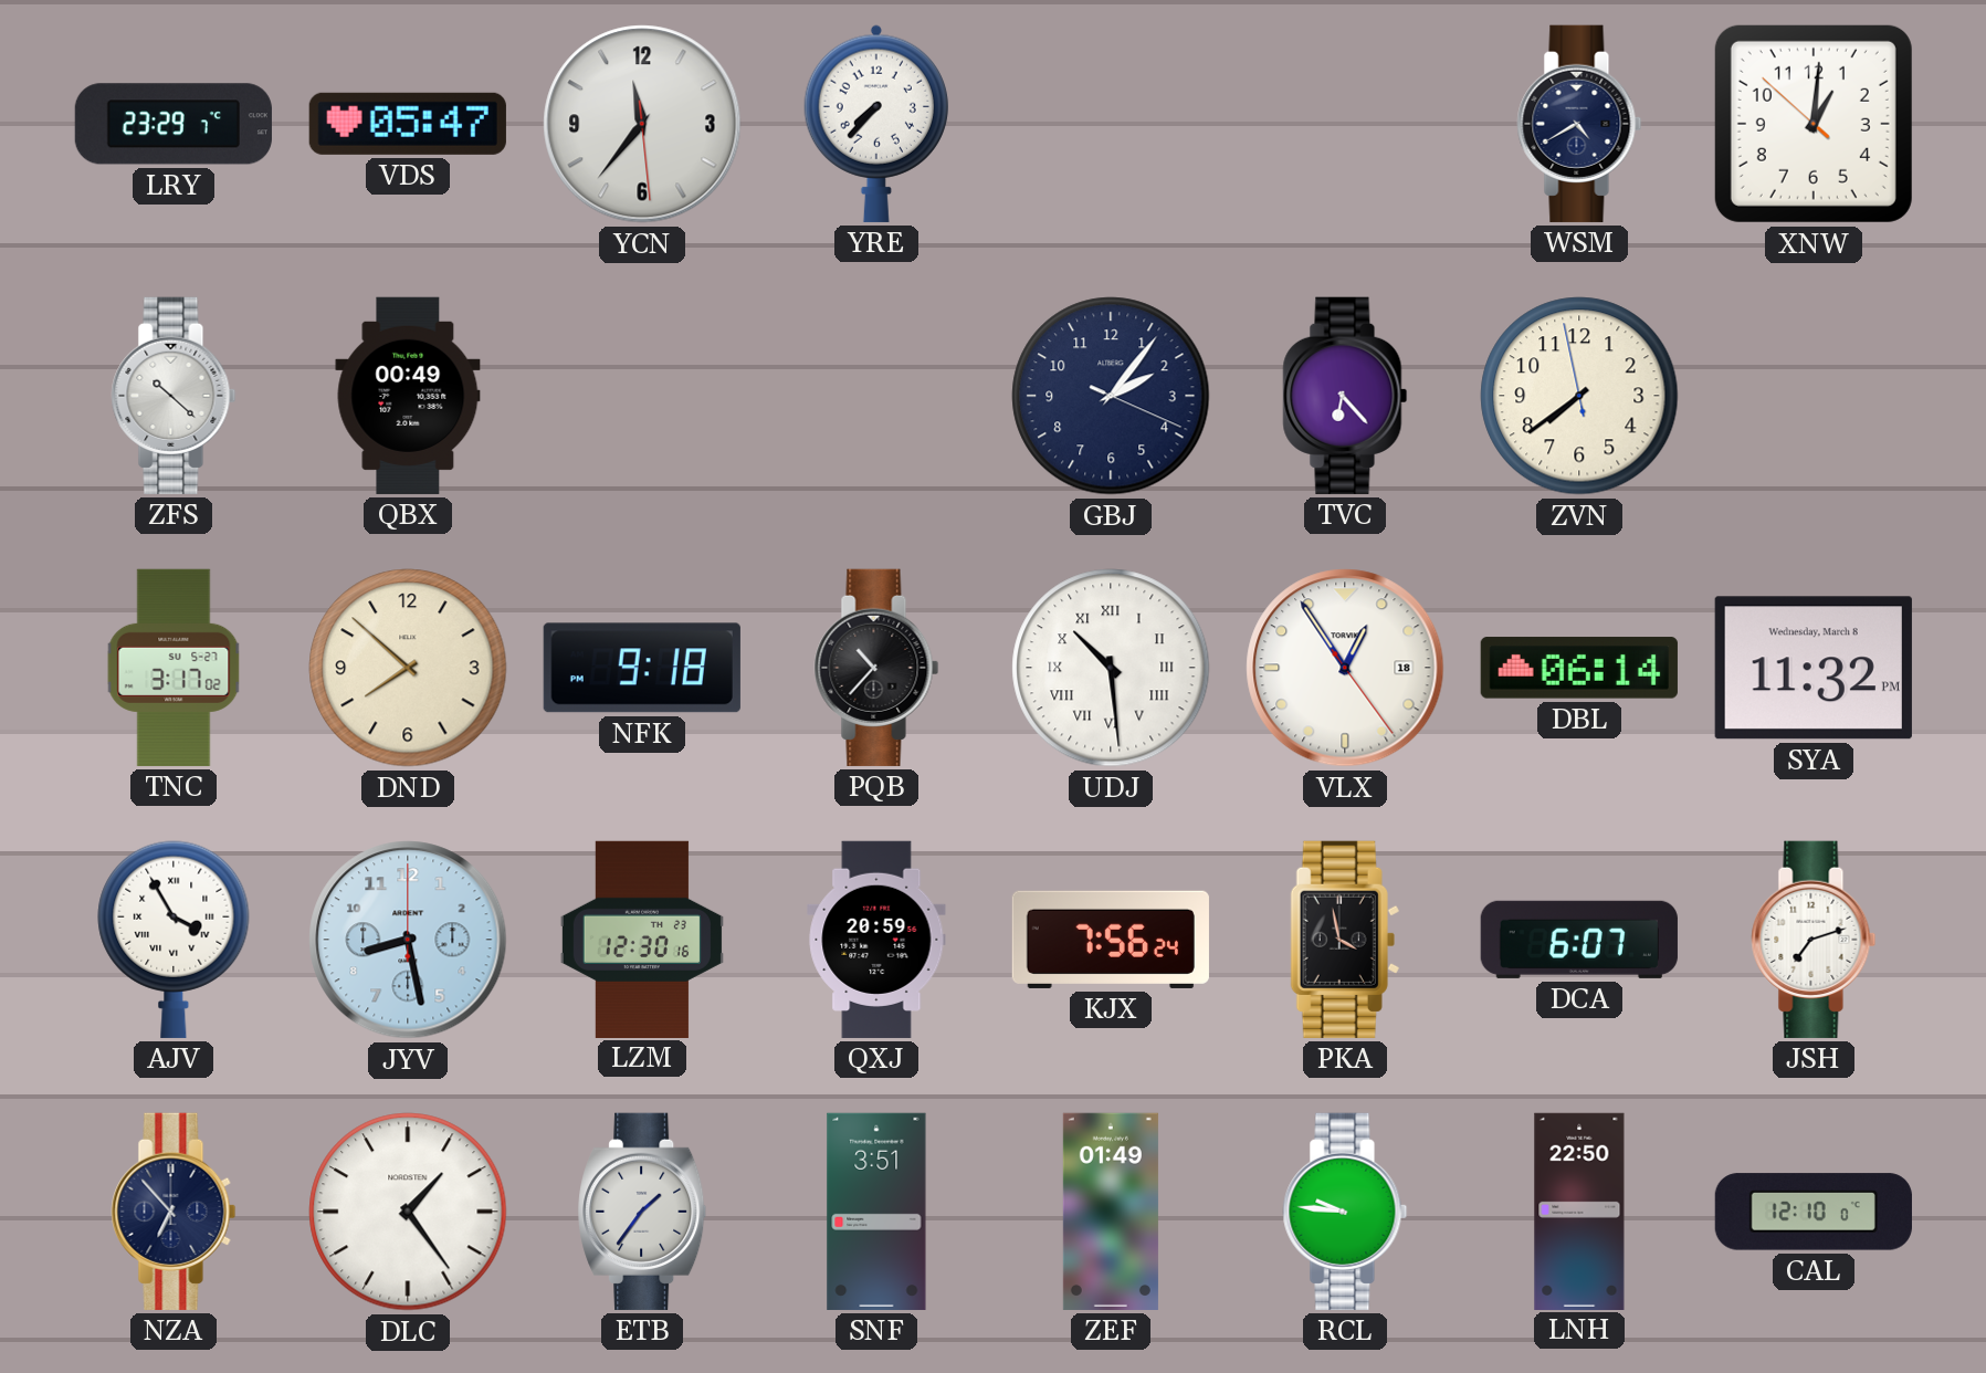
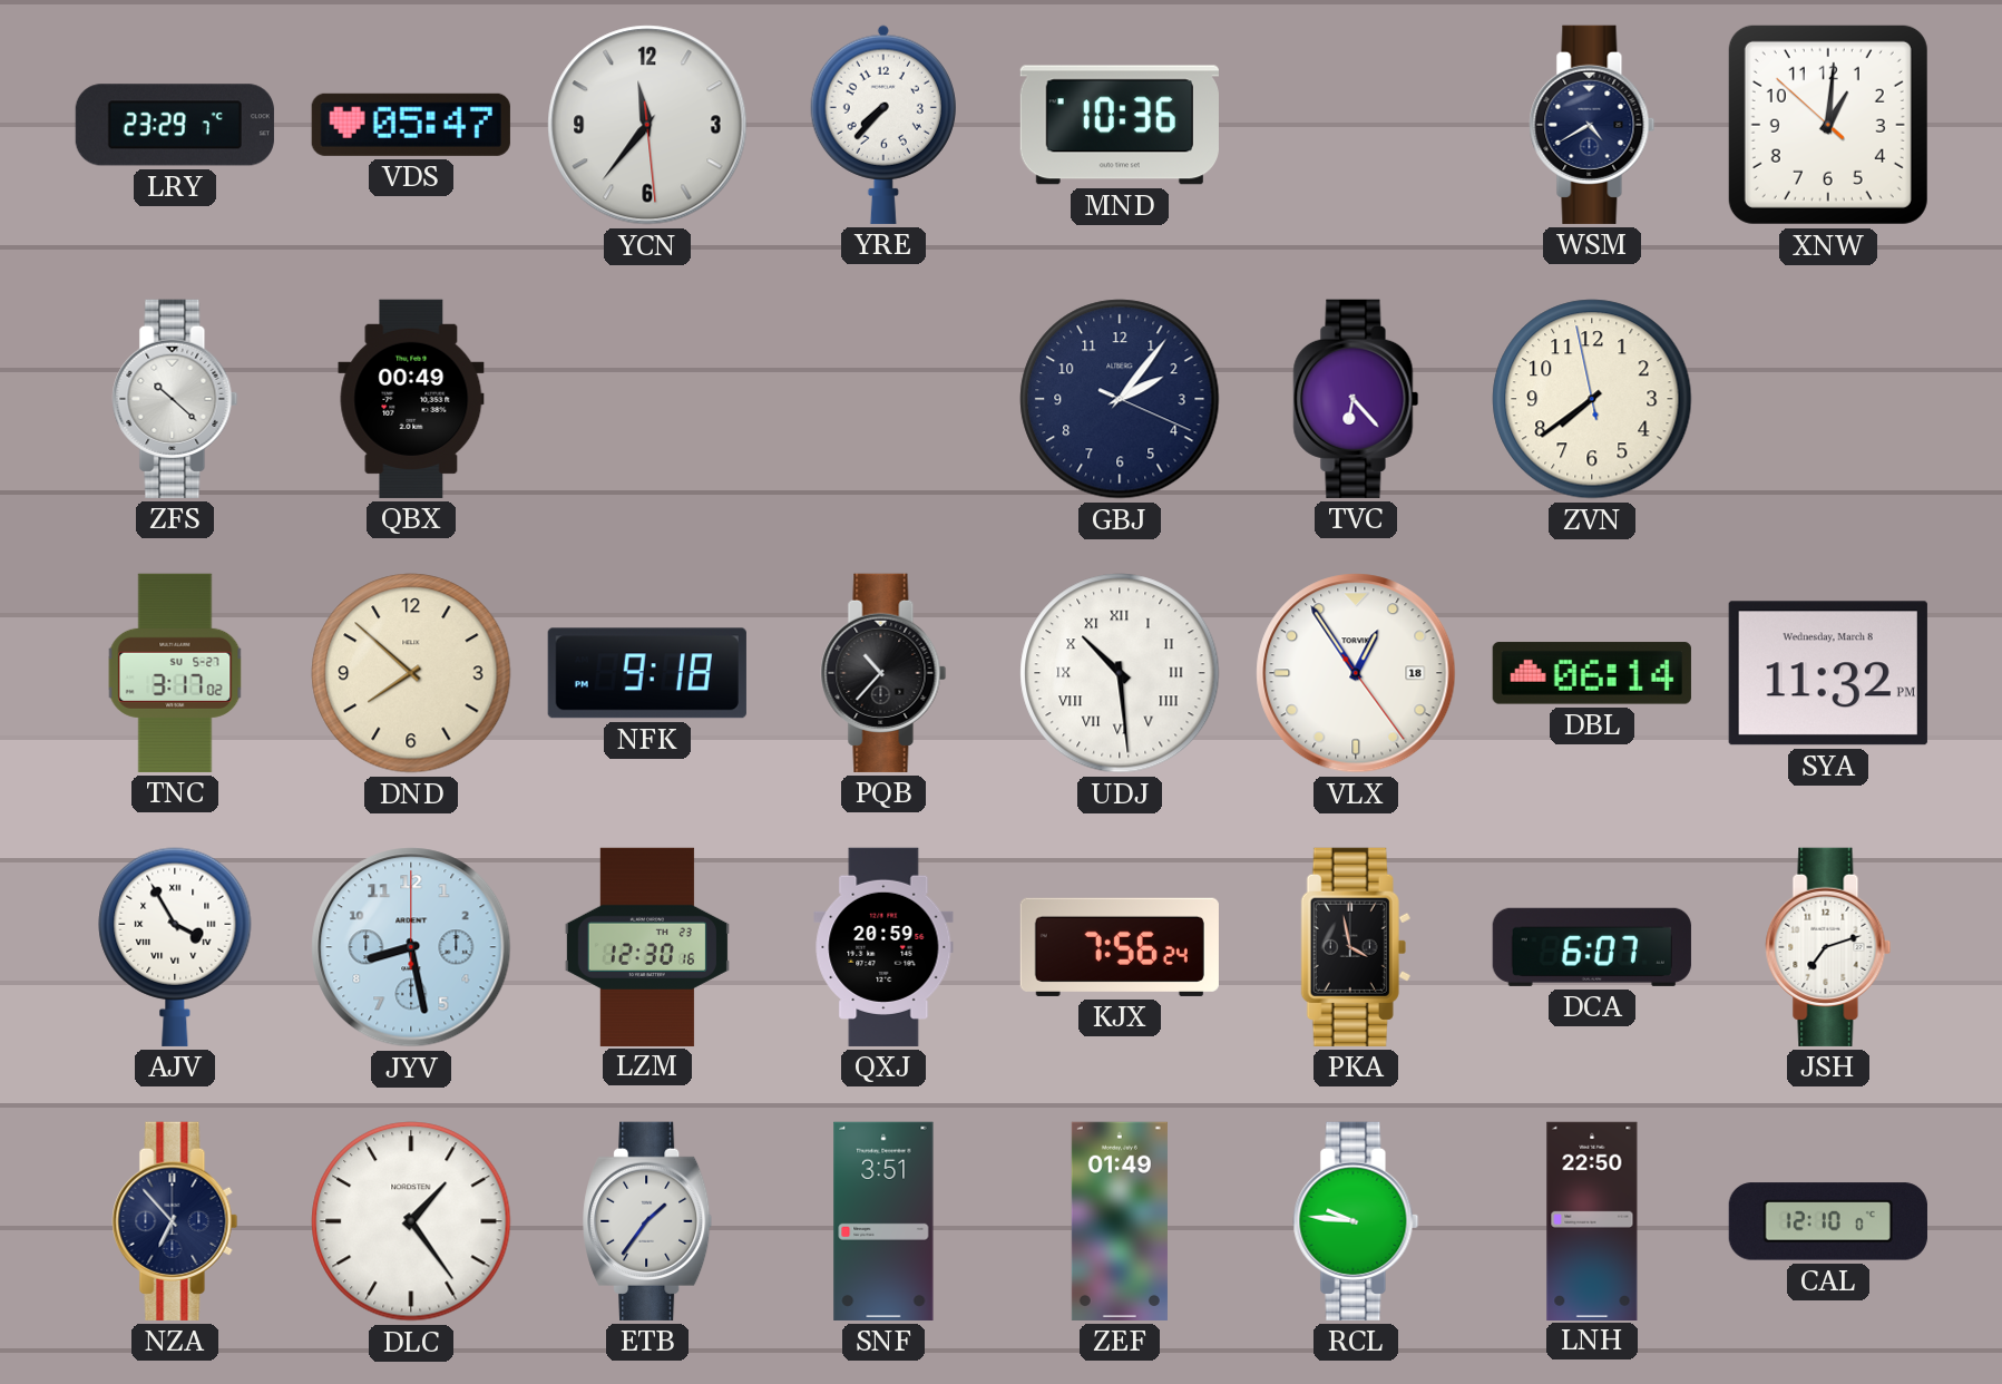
MND: none -> 10:36 (1120, 125)
